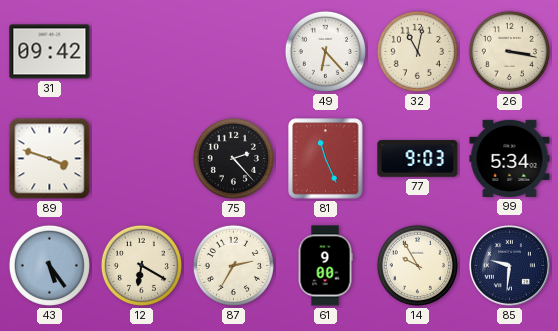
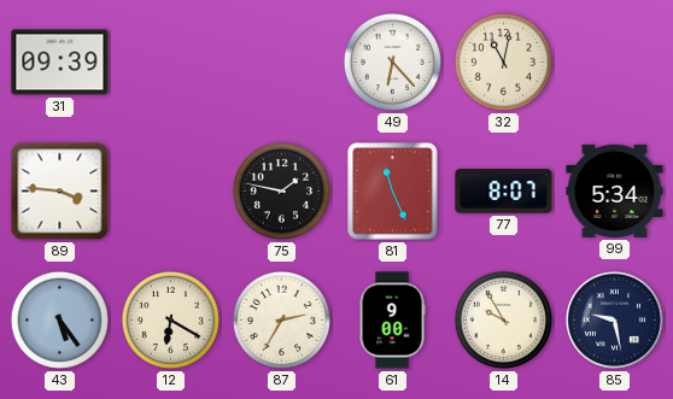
31: 09:42 -> 09:39 (60, 63)
26: 3:17 -> none (509, 51)
89: 3:48 -> 3:46 (60, 192)
75: 2:23 -> 1:47 (281, 190)
77: 9:03 -> 8:07 (504, 192)
85: 9:31 -> 9:28 (614, 319)
